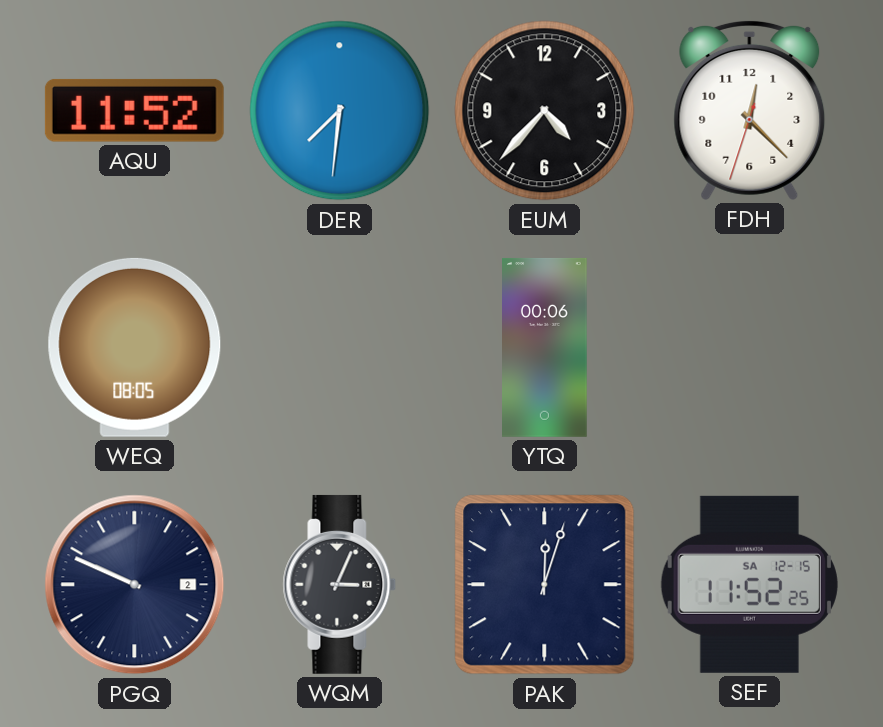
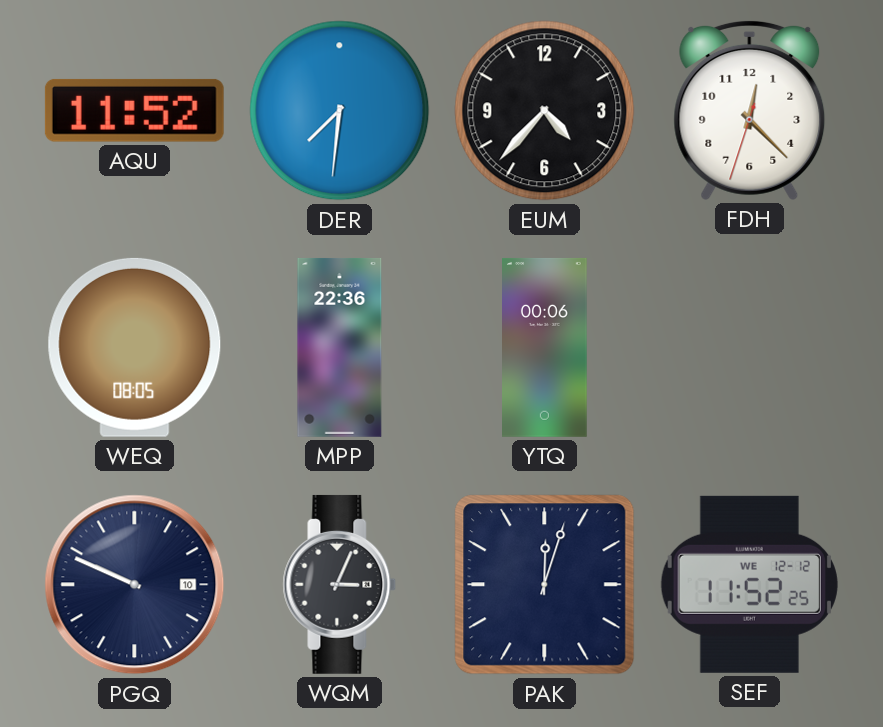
MPP: none -> 22:36 (340, 347)
PGQ date: 2 -> 10 (135, 585)
SEF date: SA 12-15 -> WE 12-12 (749, 584)
